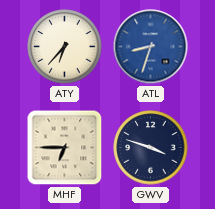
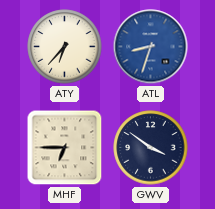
GWV: 3:48 -> 3:51 (151, 148)
